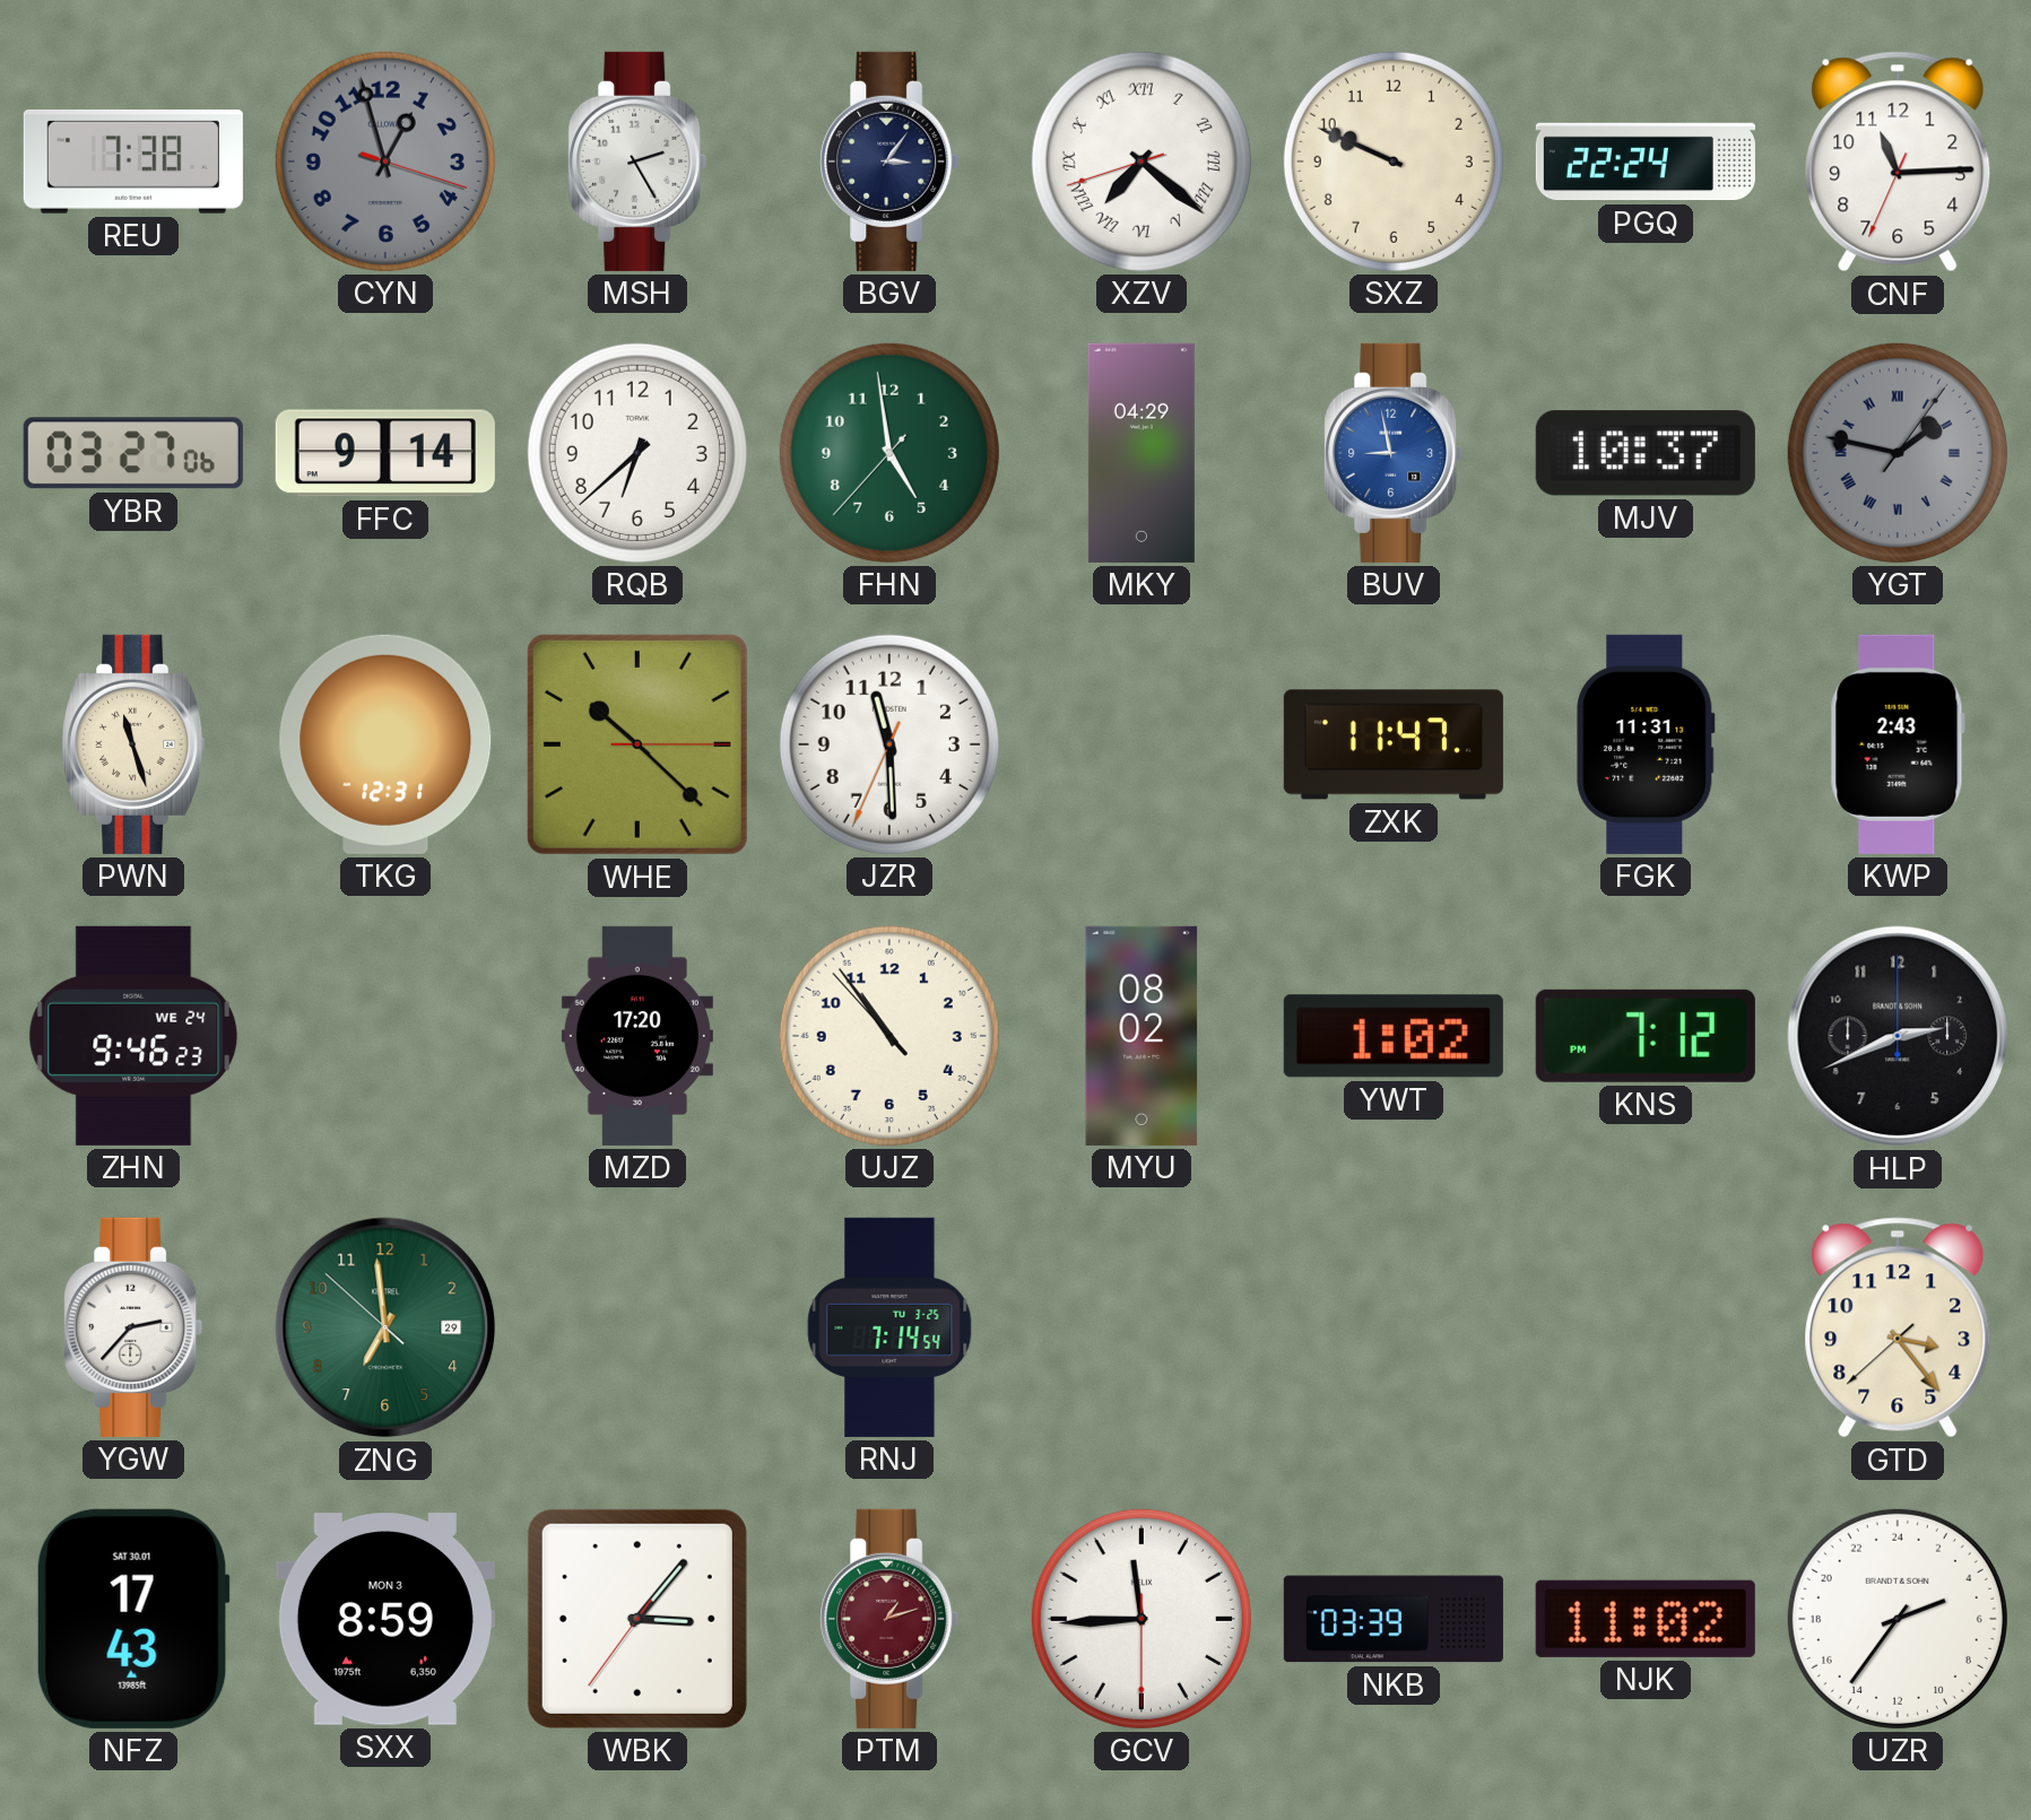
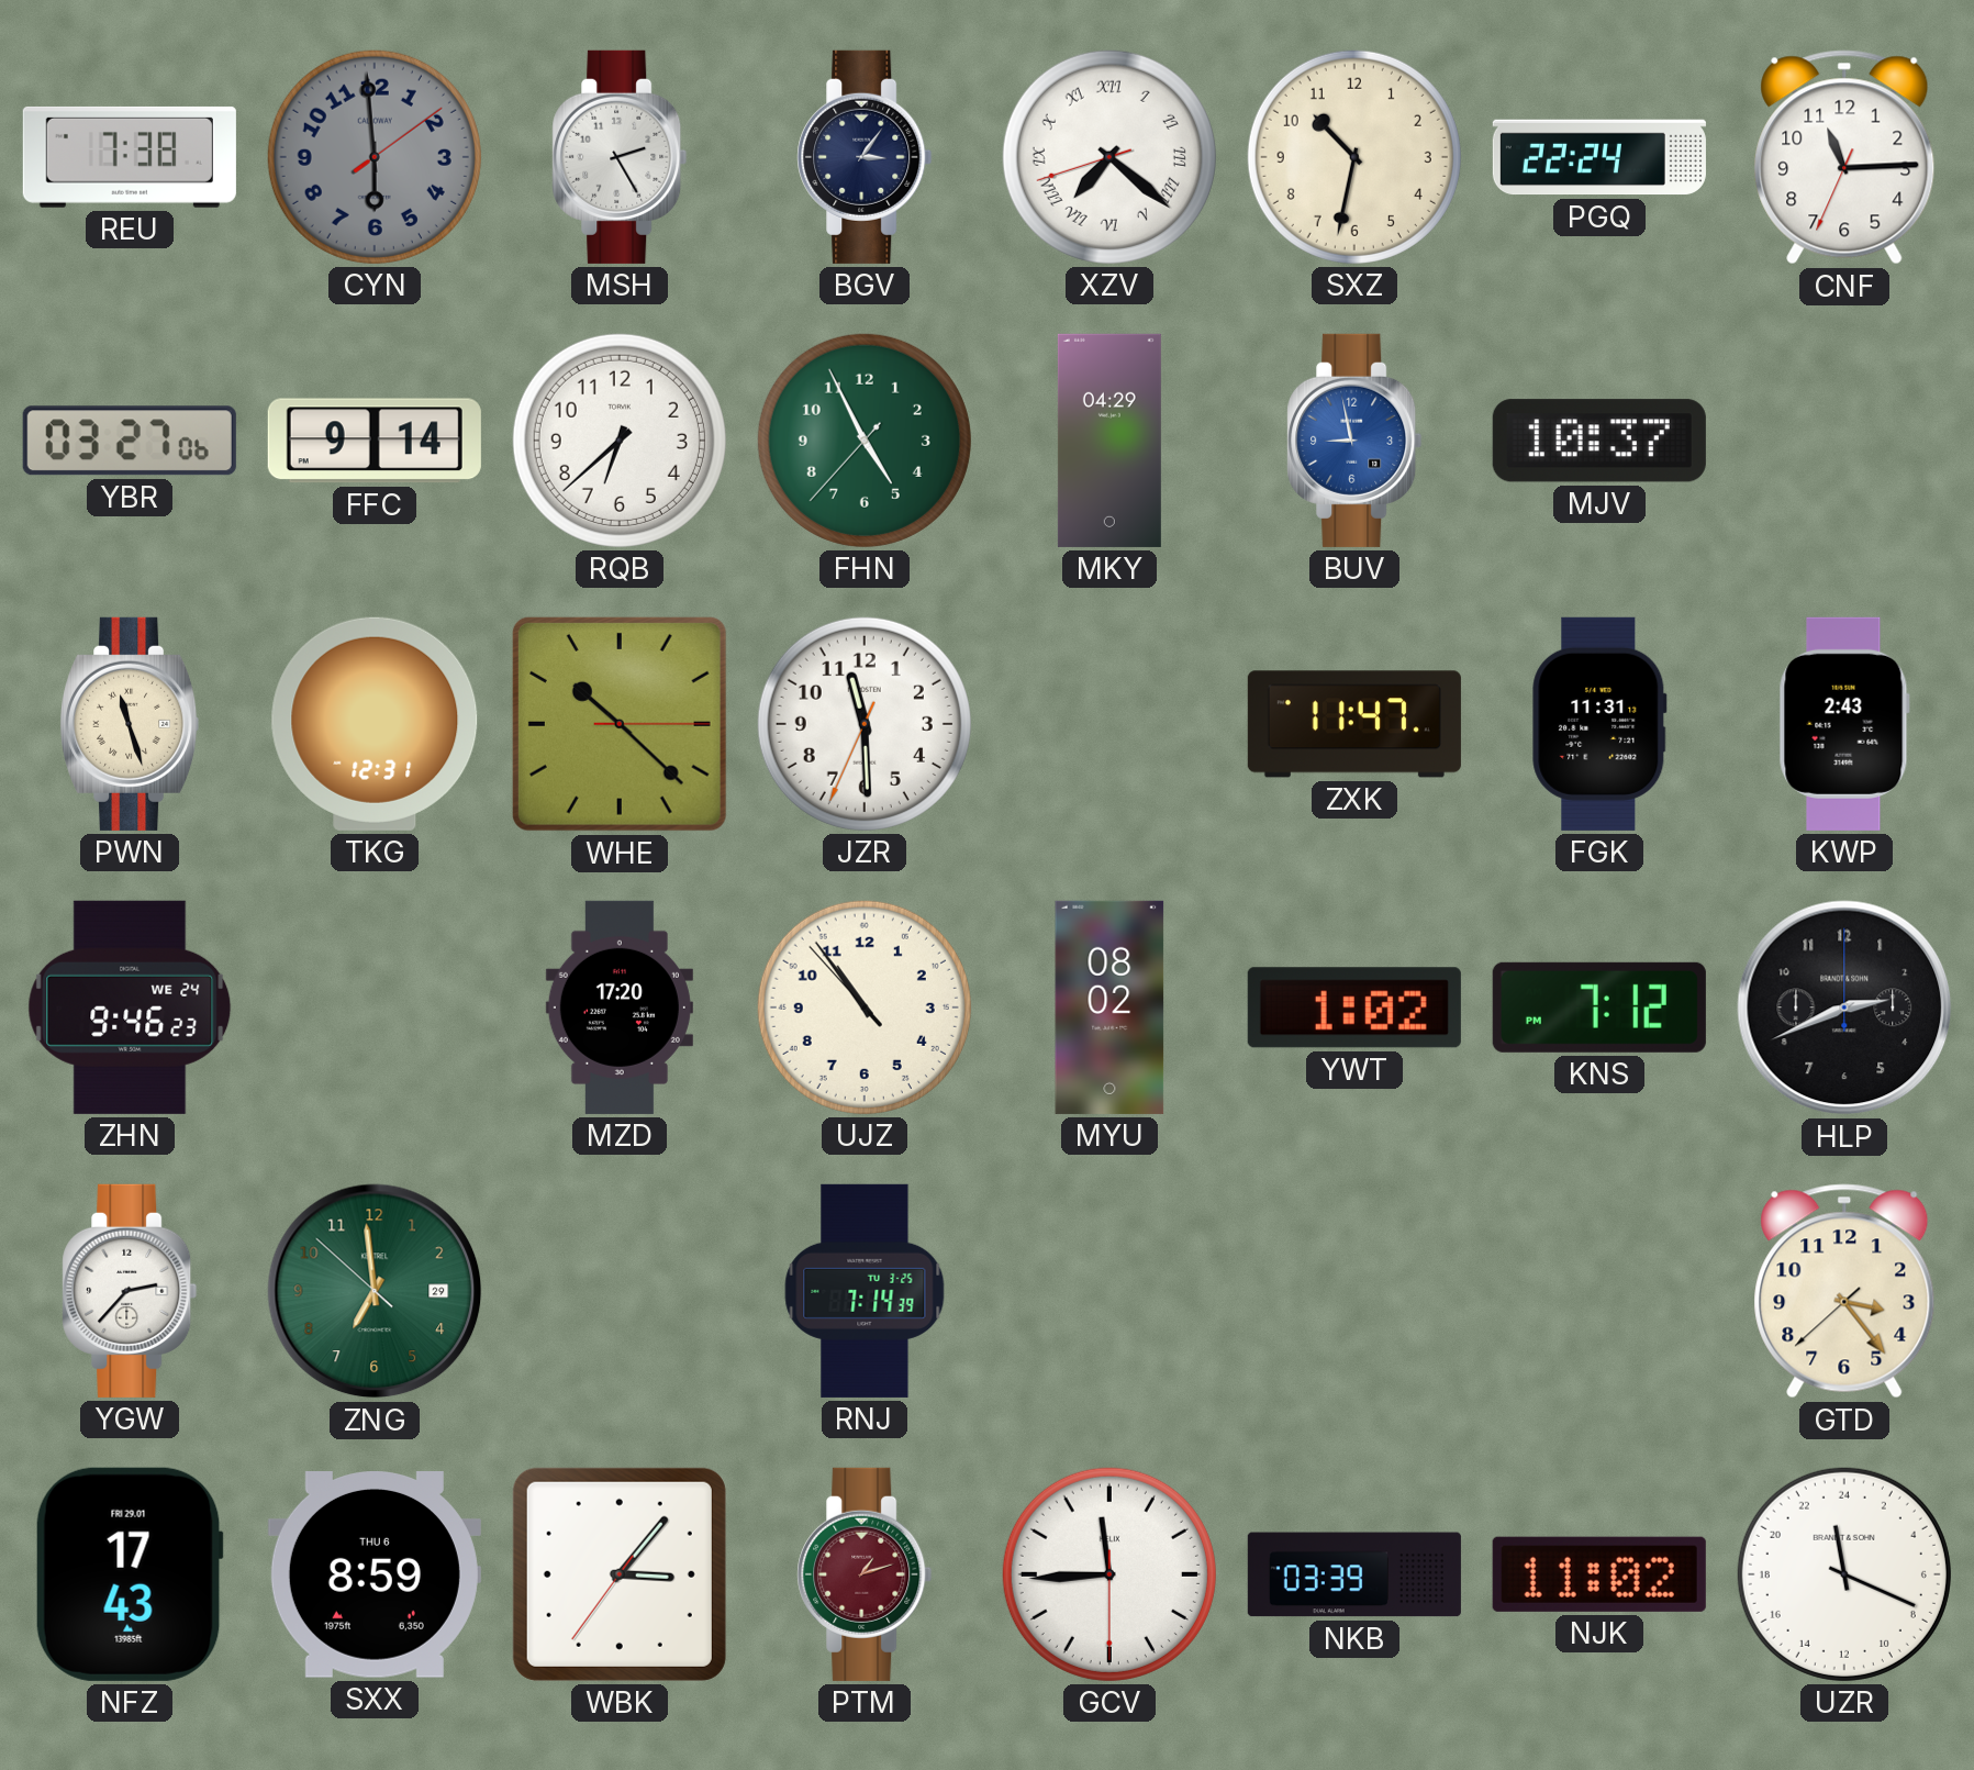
CYN: 12:57 -> 5:59 (375, 157)
SXZ: 9:49 -> 10:32 (1354, 157)
FHN: 4:58 -> 4:55 (865, 441)
YGT: 1:47 -> none (1898, 453)
RNJ: 7:14:54 -> 7:14:39 (865, 1291)
NFZ date: SAT 30.01 -> FRI 29.01 (130, 1574)
SXX date: MON 3 -> THU 6 (375, 1576)
UZR: 4:36 -> 23:19 (1844, 1574)
